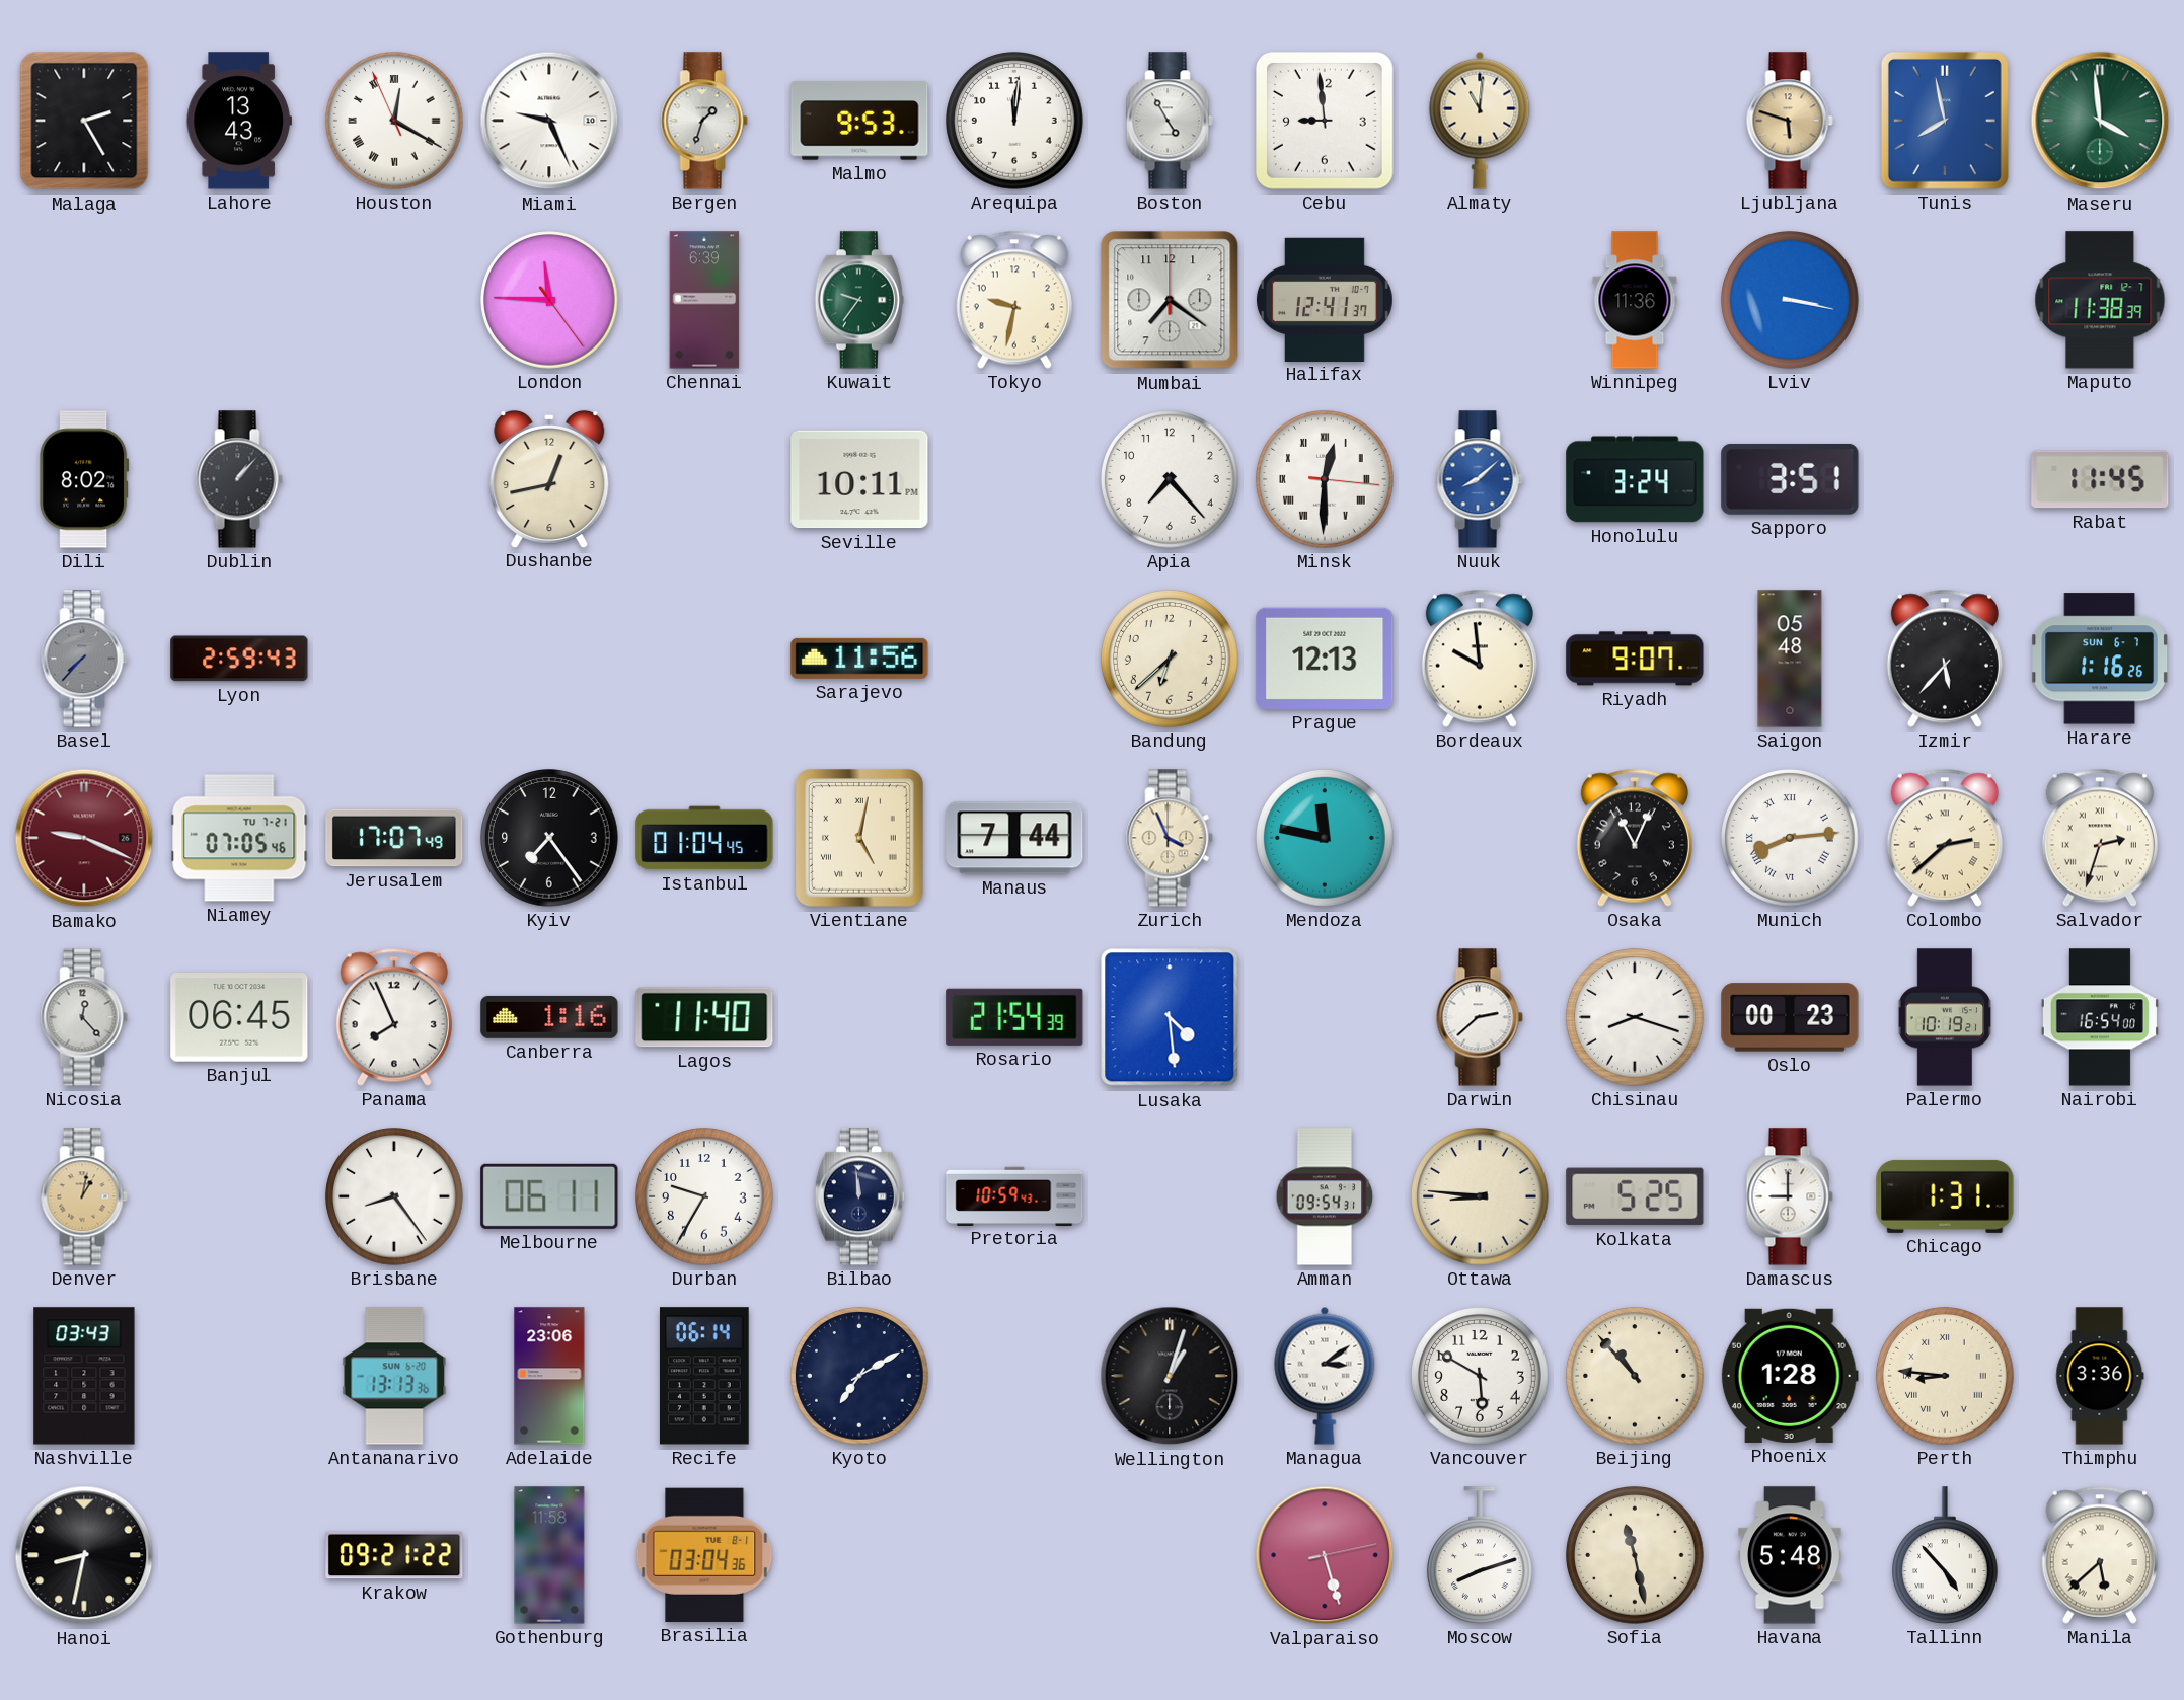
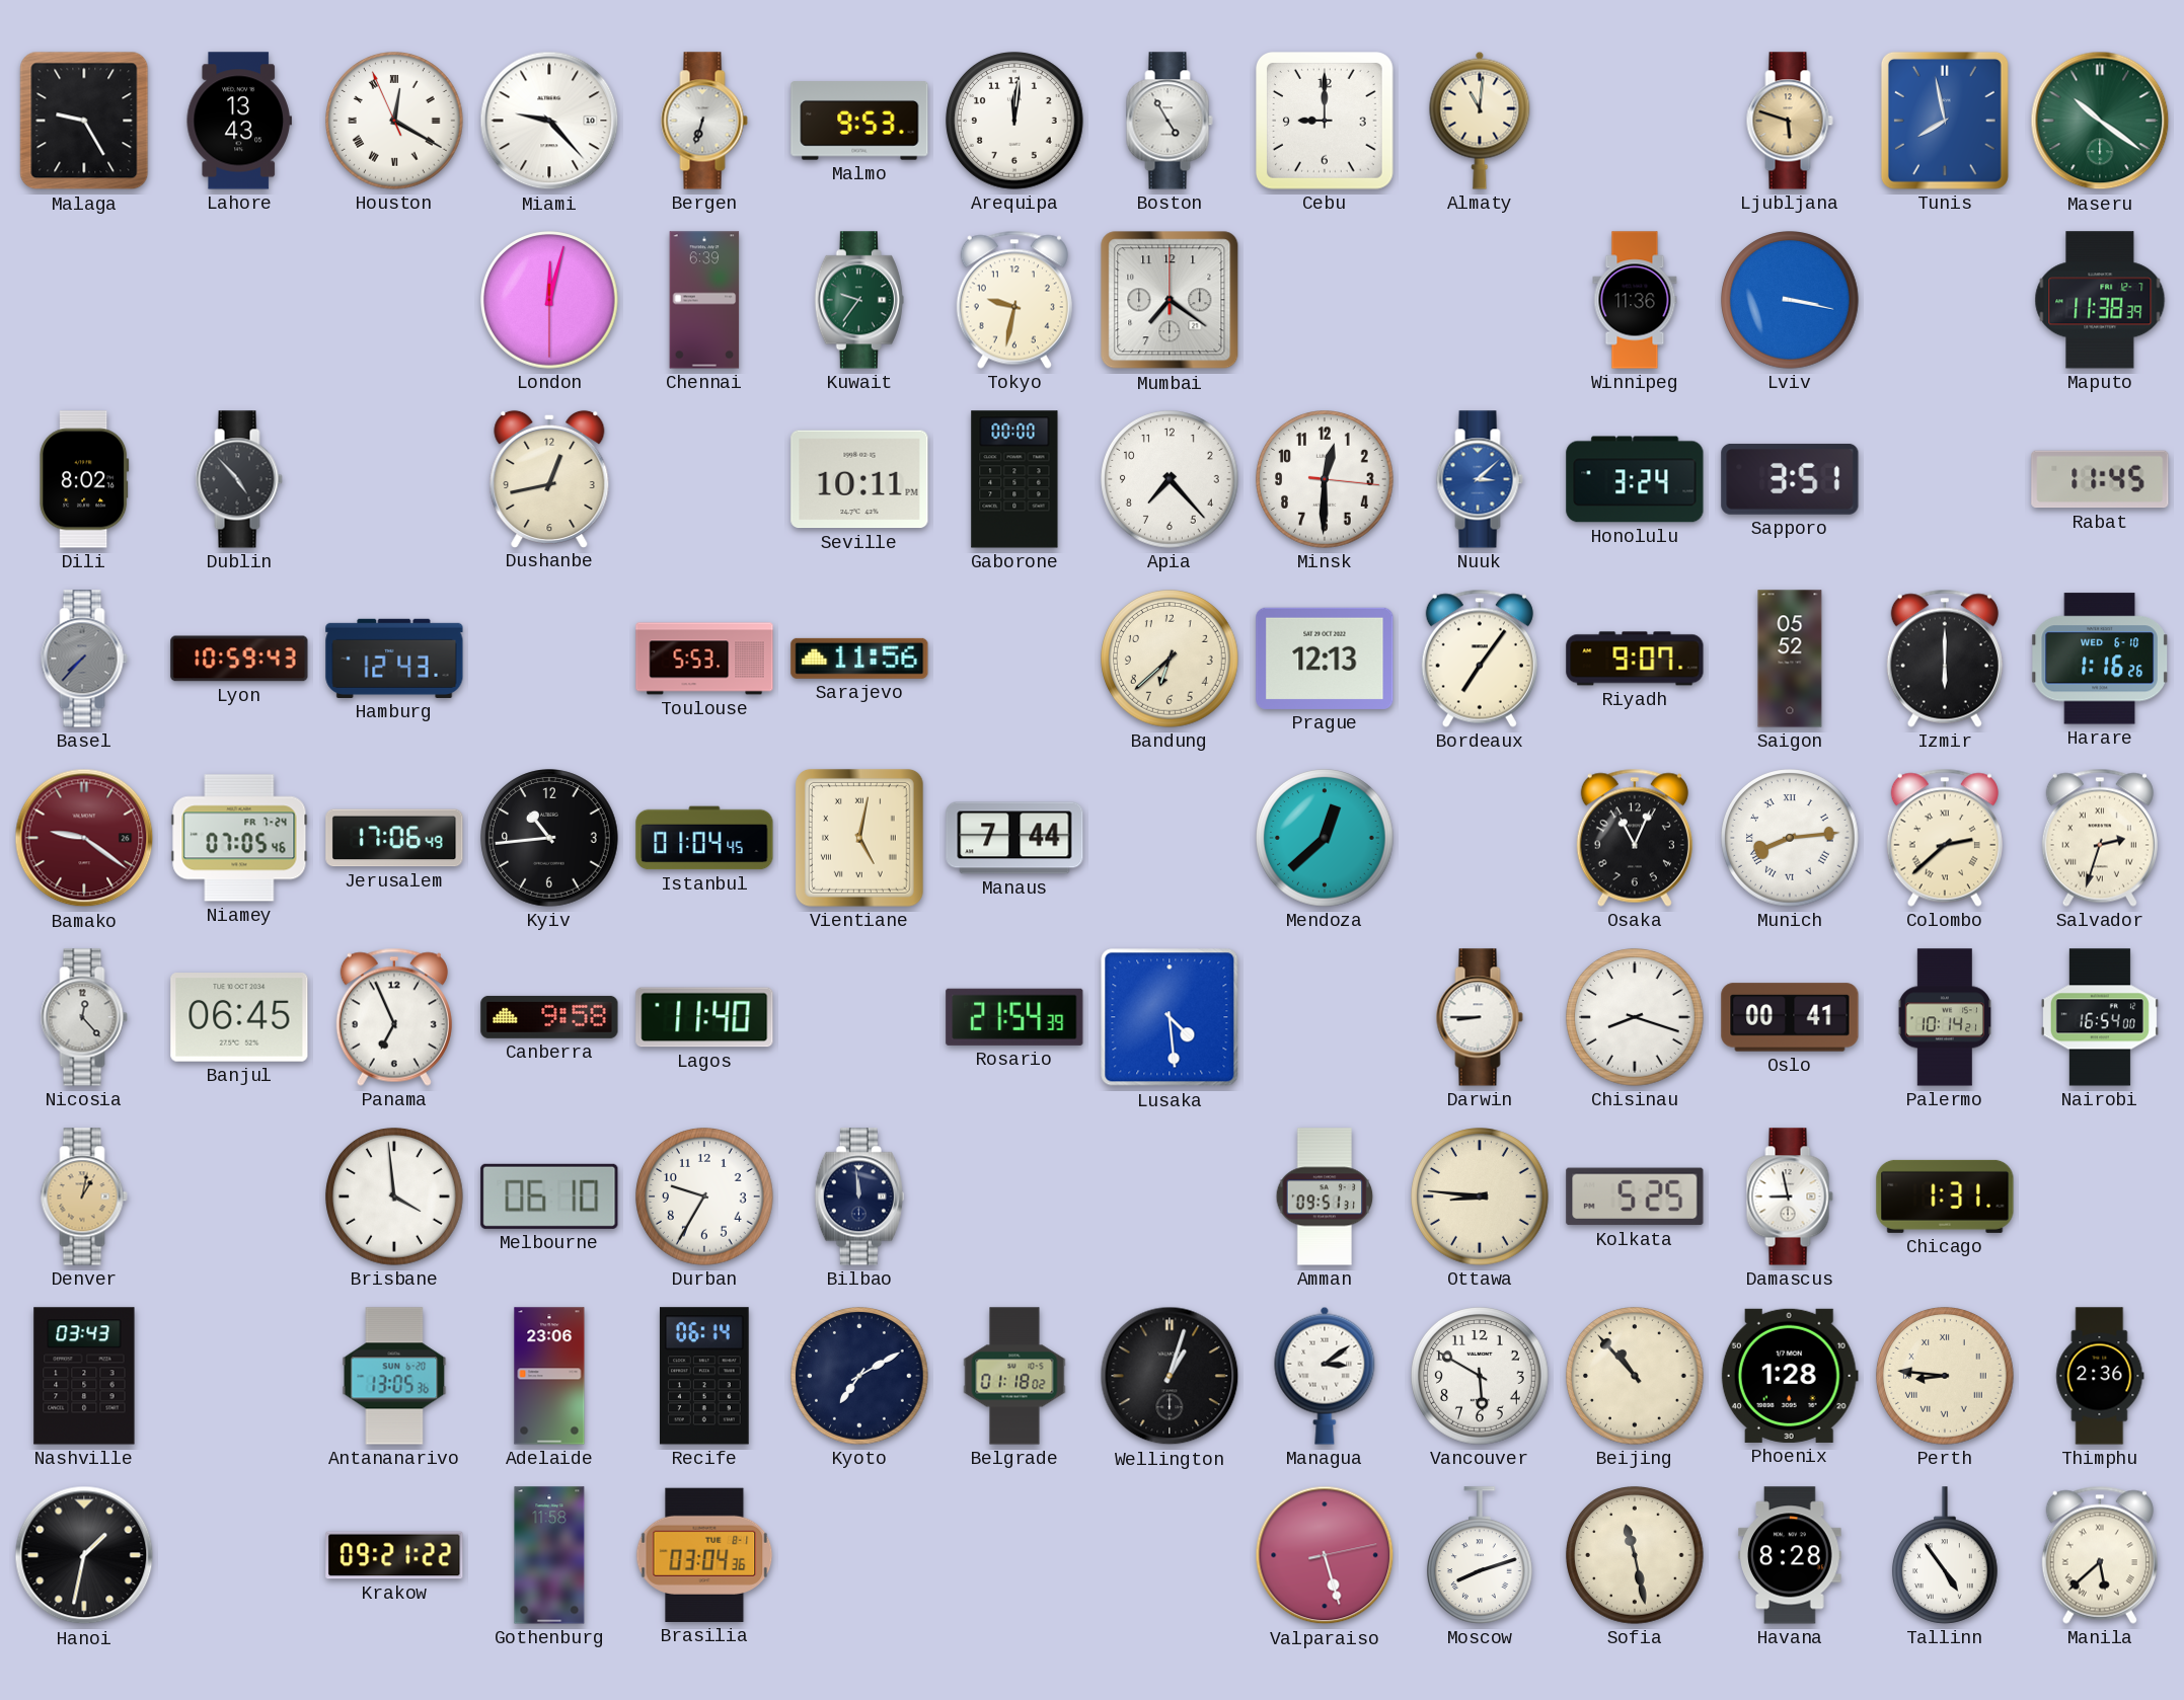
Malaga: 2:25 -> 9:25 (84, 121)
Miami: 9:26 -> 9:23 (549, 121)
Bergen: 1:33 -> 6:33 (704, 121)
Cebu: 8:59 -> 9:00 (1326, 122)
Maseru: 3:59 -> 10:21 (2100, 121)
London: 11:45 -> 12:02 (550, 301)
Halifax: 12:41 -> none (1325, 299)
Dublin: 1:07 -> 4:53 (239, 479)
Gaborone: none -> 00:00 (1014, 479)
Minsk numerals: Roman -> Arabic (1326, 480)
Nuuk: 8:08 -> 3:08 (1480, 479)
Lyon: 2:59 -> 10:59 (239, 659)
Hamburg: none -> 12:43 (394, 659)
Toulouse: none -> 5:53 (704, 659)
Bordeaux: 9:59 -> 7:06 (1480, 659)
Saigon: 05:48 -> 05:52 (1790, 659)
Izmir: 5:37 -> 6:00 (1945, 659)
Harare date: SUN 6-7 -> WED 6-10 (2100, 659)
Bamako: 9:19 -> 9:21 (84, 838)
Niamey date: TU 7-21 -> FR 7-24 (239, 838)
Jerusalem: 17:07 -> 17:06 (394, 838)
Kyiv: 7:24 -> 10:44 (550, 839)
Zurich: 3:56 -> none (1170, 838)
Mendoza: 11:47 -> 12:38 (1326, 839)
Panama: 7:56 -> 6:56 (394, 1017)
Canberra: 1:16 -> 9:58 (549, 1017)
Darwin: 2:38 -> 8:45 (1480, 1017)
Oslo: 00:23 -> 00:41 (1790, 1017)
Palermo: 10:19 -> 10:14 (1944, 1017)
Brisbane: 8:24 -> 3:59 (395, 1197)
Melbourne: 06:11 -> 06:10 (549, 1196)
Pretoria: 10:59 -> none (1014, 1195)
Amman: 09:54 -> 09:51 (1325, 1196)
Damascus: 9:00 -> 8:58 (1790, 1196)
Antananarivo: 13:13 -> 13:05 (394, 1376)
Belgrade: none -> 01:18 (1014, 1376)
Thimphu: 3:36 -> 2:36 (2100, 1376)
Hanoi: 8:32 -> 1:32 (84, 1555)
Havana: 5:48 -> 8:28 (1790, 1555)
Tallinn: 4:53 -> 4:54 (1945, 1555)
